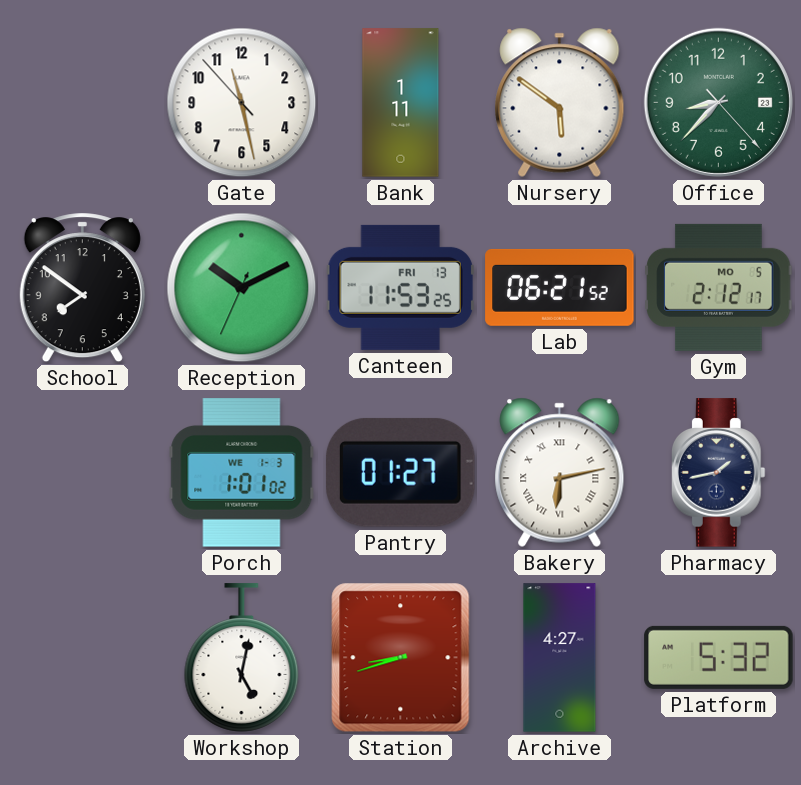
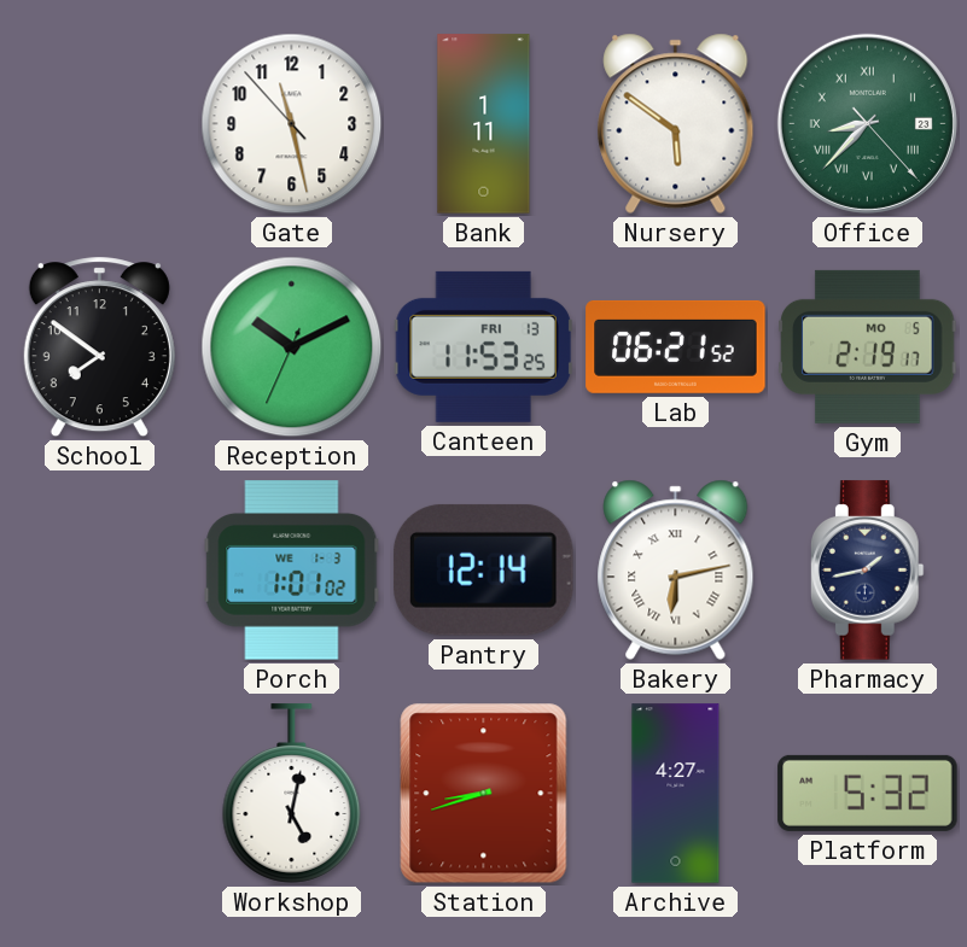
Office numerals: Arabic -> Roman (867, 123)
Gym: 2:12 -> 2:19 (868, 346)
Pantry: 01:27 -> 12:14 (483, 569)
